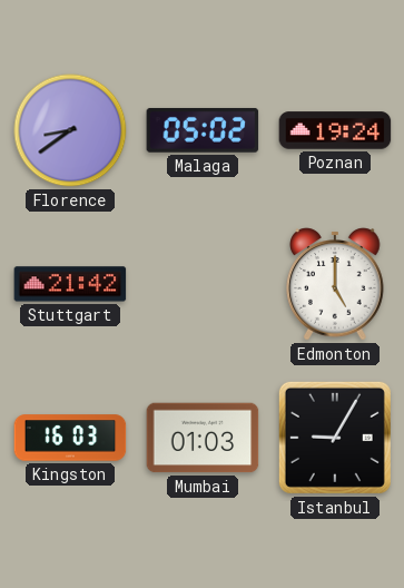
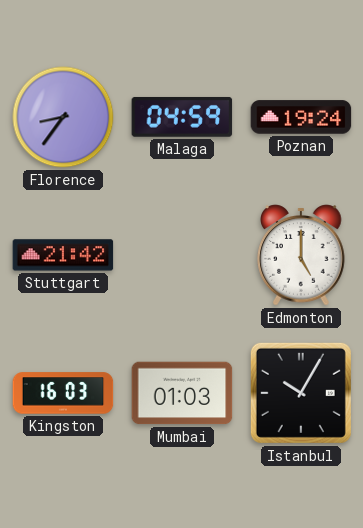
Florence: 8:39 -> 8:36 (63, 117)
Malaga: 05:02 -> 04:59 (182, 117)
Istanbul: 9:05 -> 10:05 (301, 393)
